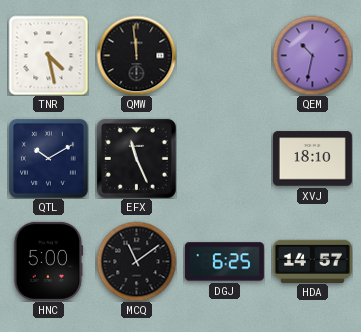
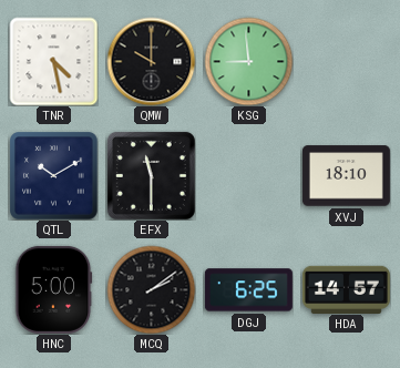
QMW: 11:59 -> 10:00 (151, 61)
KSG: none -> 8:59 (248, 61)
QEM: 10:32 -> none (312, 55)
EFX: 11:26 -> 11:30 (151, 175)
MCQ: 11:09 -> 2:09 (151, 289)
